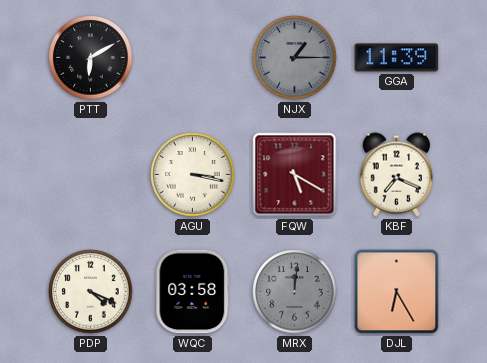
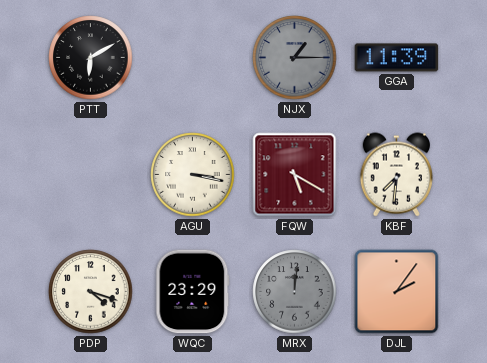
KBF: 7:19 -> 7:31 (396, 175)
PDP: 4:19 -> 4:18 (91, 292)
WQC: 03:58 -> 23:29 (193, 292)
DJL: 6:25 -> 2:06 (397, 292)
